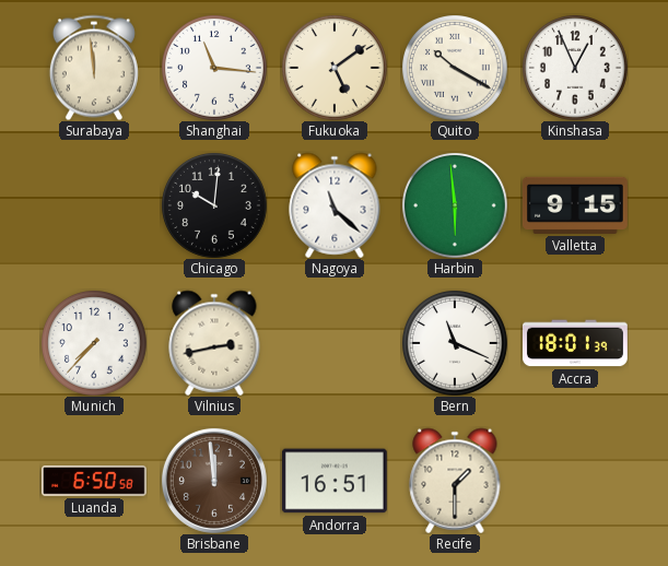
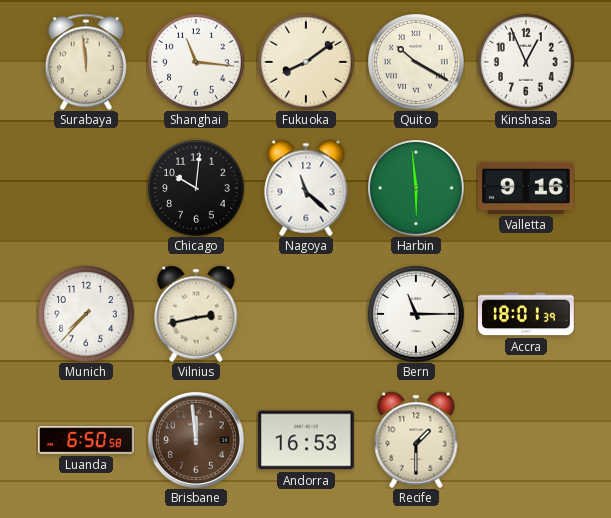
Fukuoka: 5:09 -> 8:09 (306, 62)
Valletta: 9:15 -> 9:16 (526, 188)
Bern: 11:19 -> 11:15 (416, 314)
Andorra: 16:51 -> 16:53 (306, 440)
